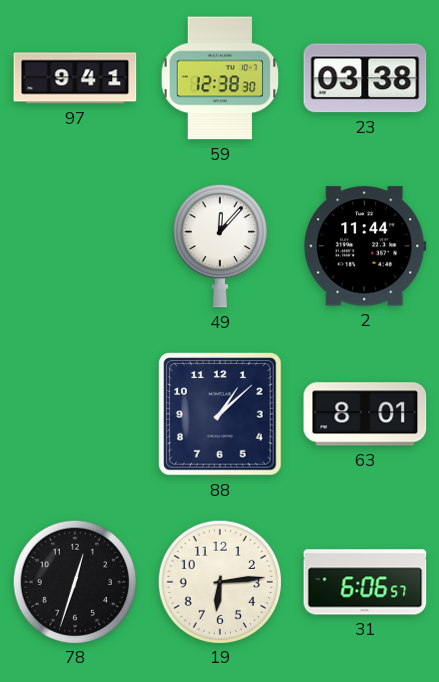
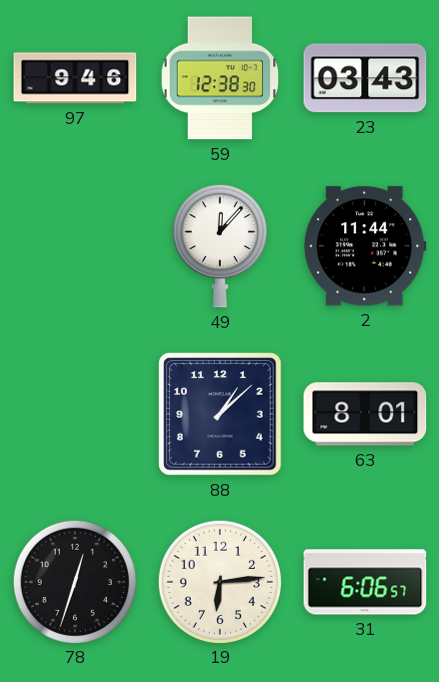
97: 9:41 -> 9:46 (75, 78)
23: 03:38 -> 03:43 (365, 78)
